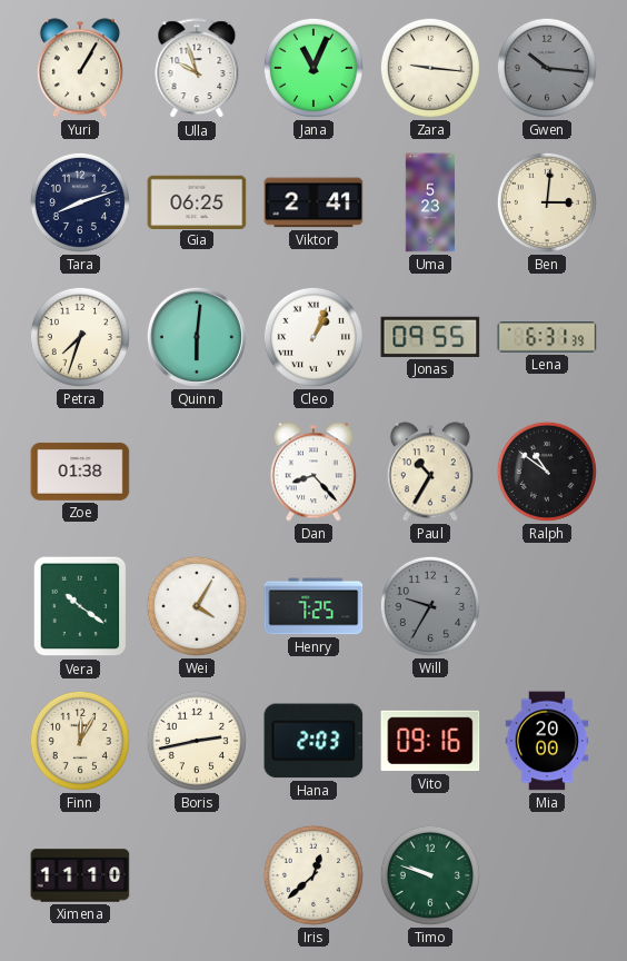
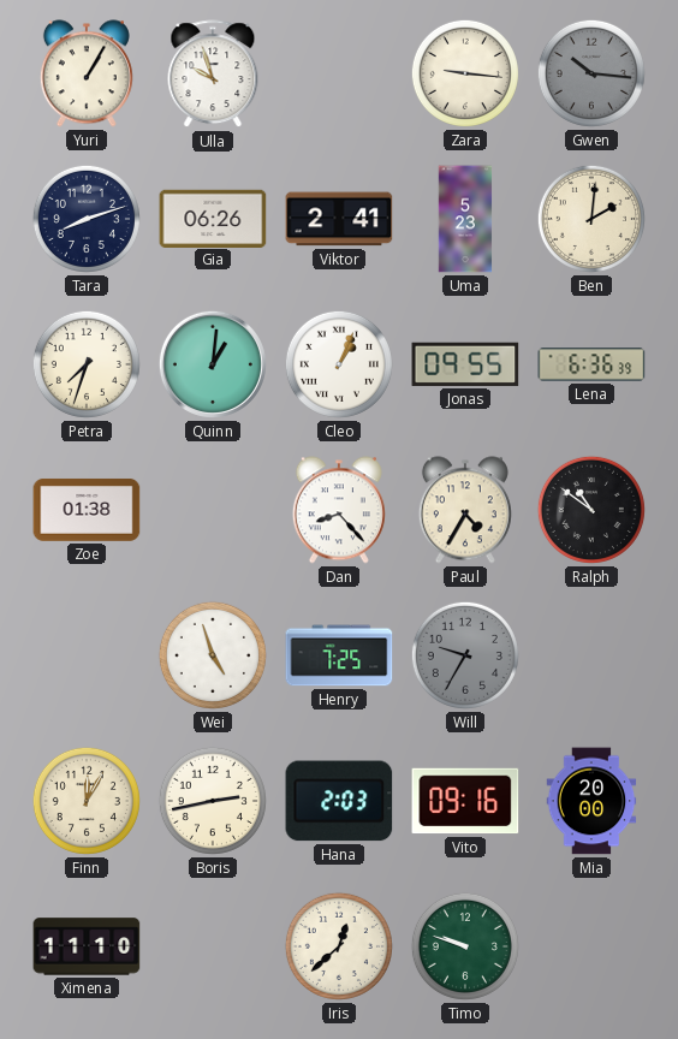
Jana: 11:04 -> none (313, 68)
Gia: 06:25 -> 06:26 (213, 218)
Ben: 3:01 -> 2:01 (591, 219)
Quinn: 6:01 -> 1:01 (213, 364)
Lena: 6:31 -> 6:36 (591, 364)
Paul: 10:35 -> 4:35 (465, 510)
Vera: 10:21 -> none (80, 606)
Wei: 4:05 -> 4:57 (213, 655)
